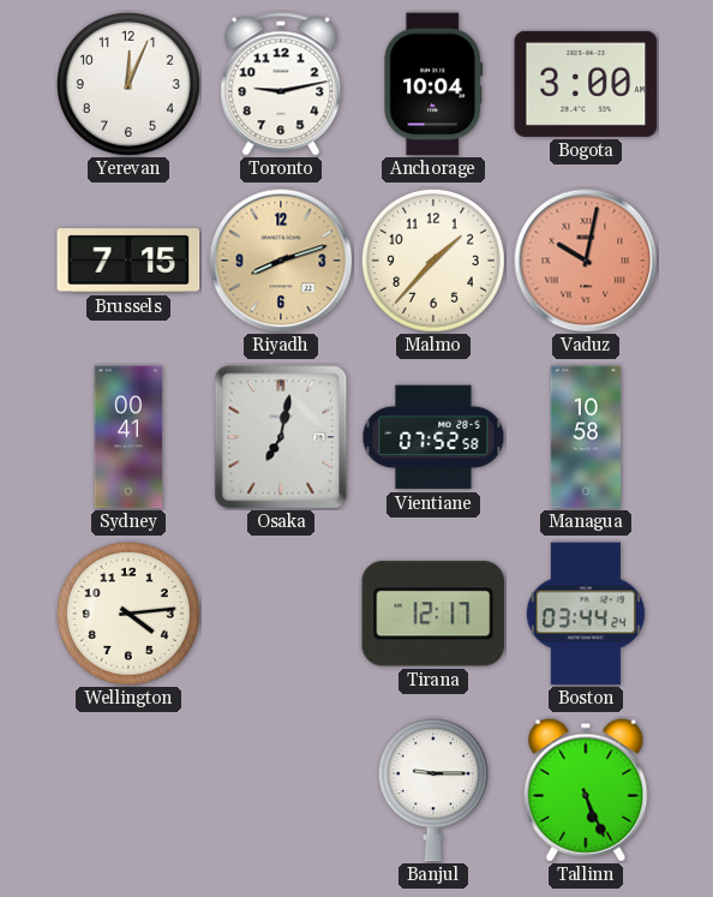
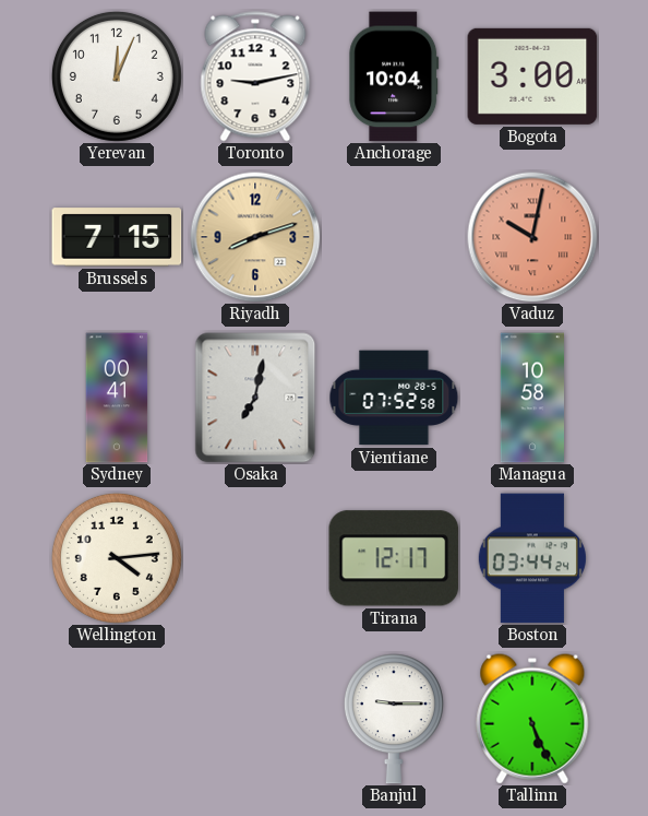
Malmo: 1:37 -> none (433, 261)
